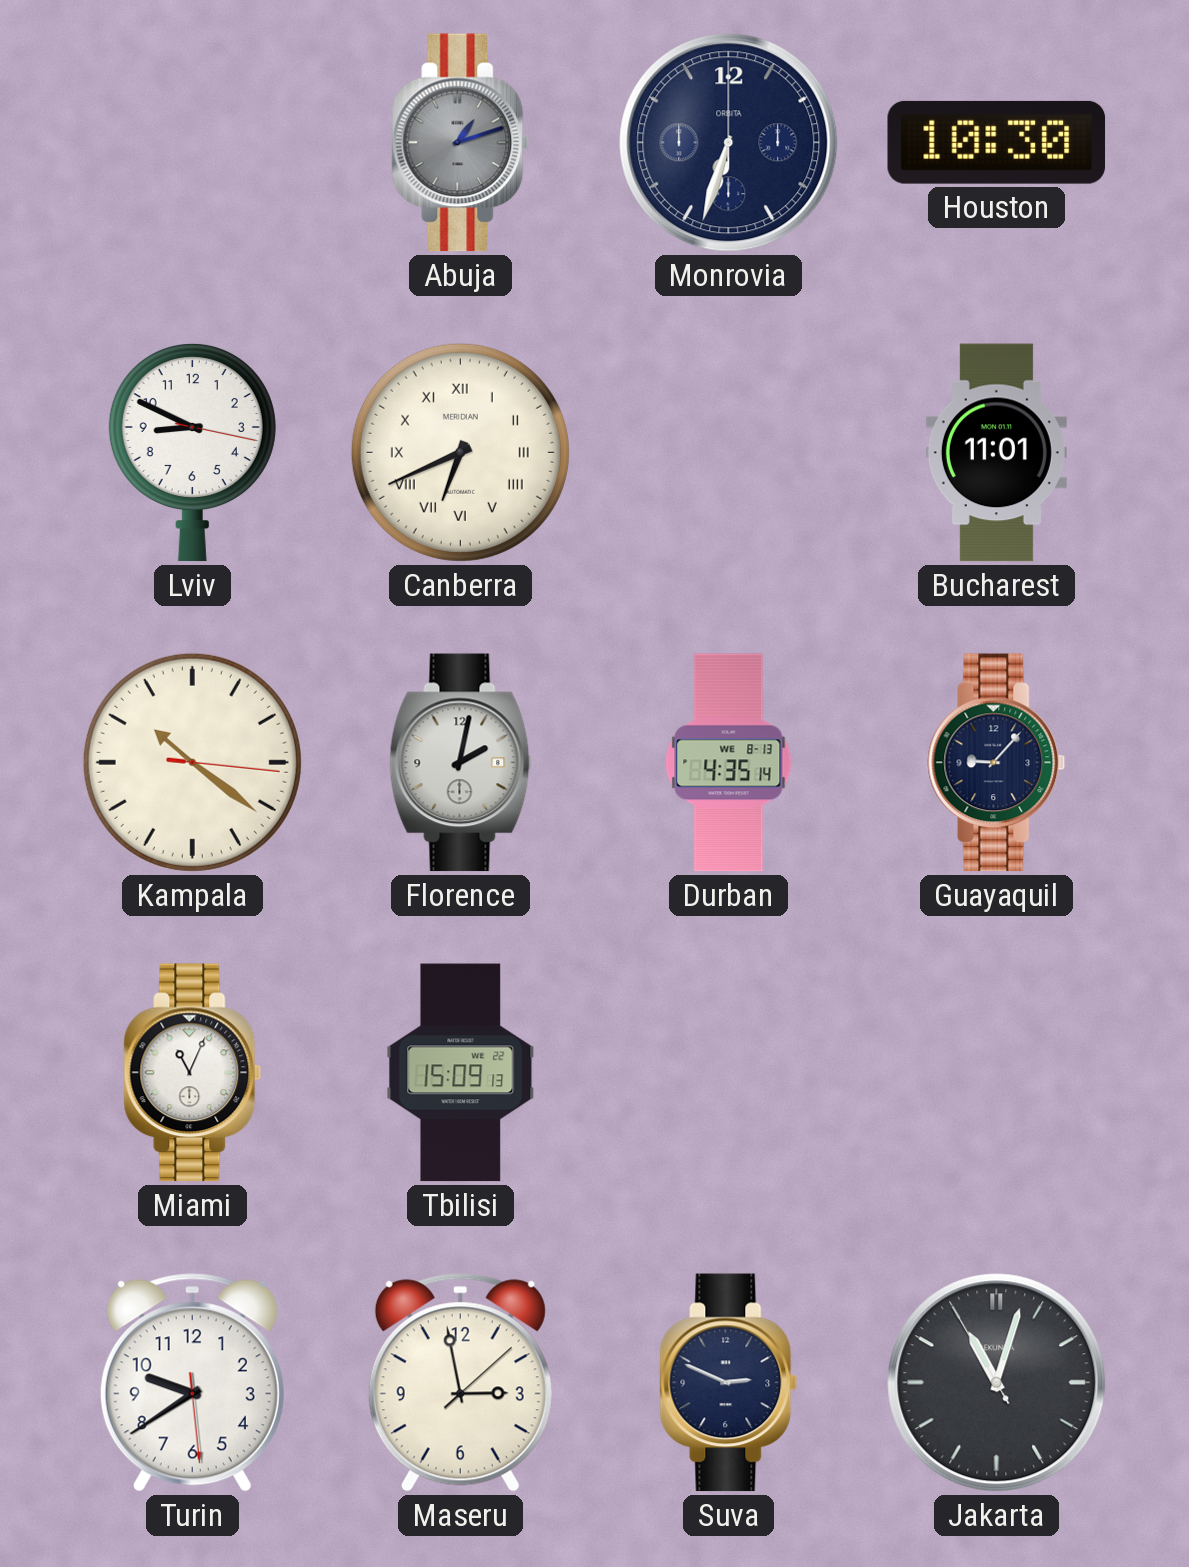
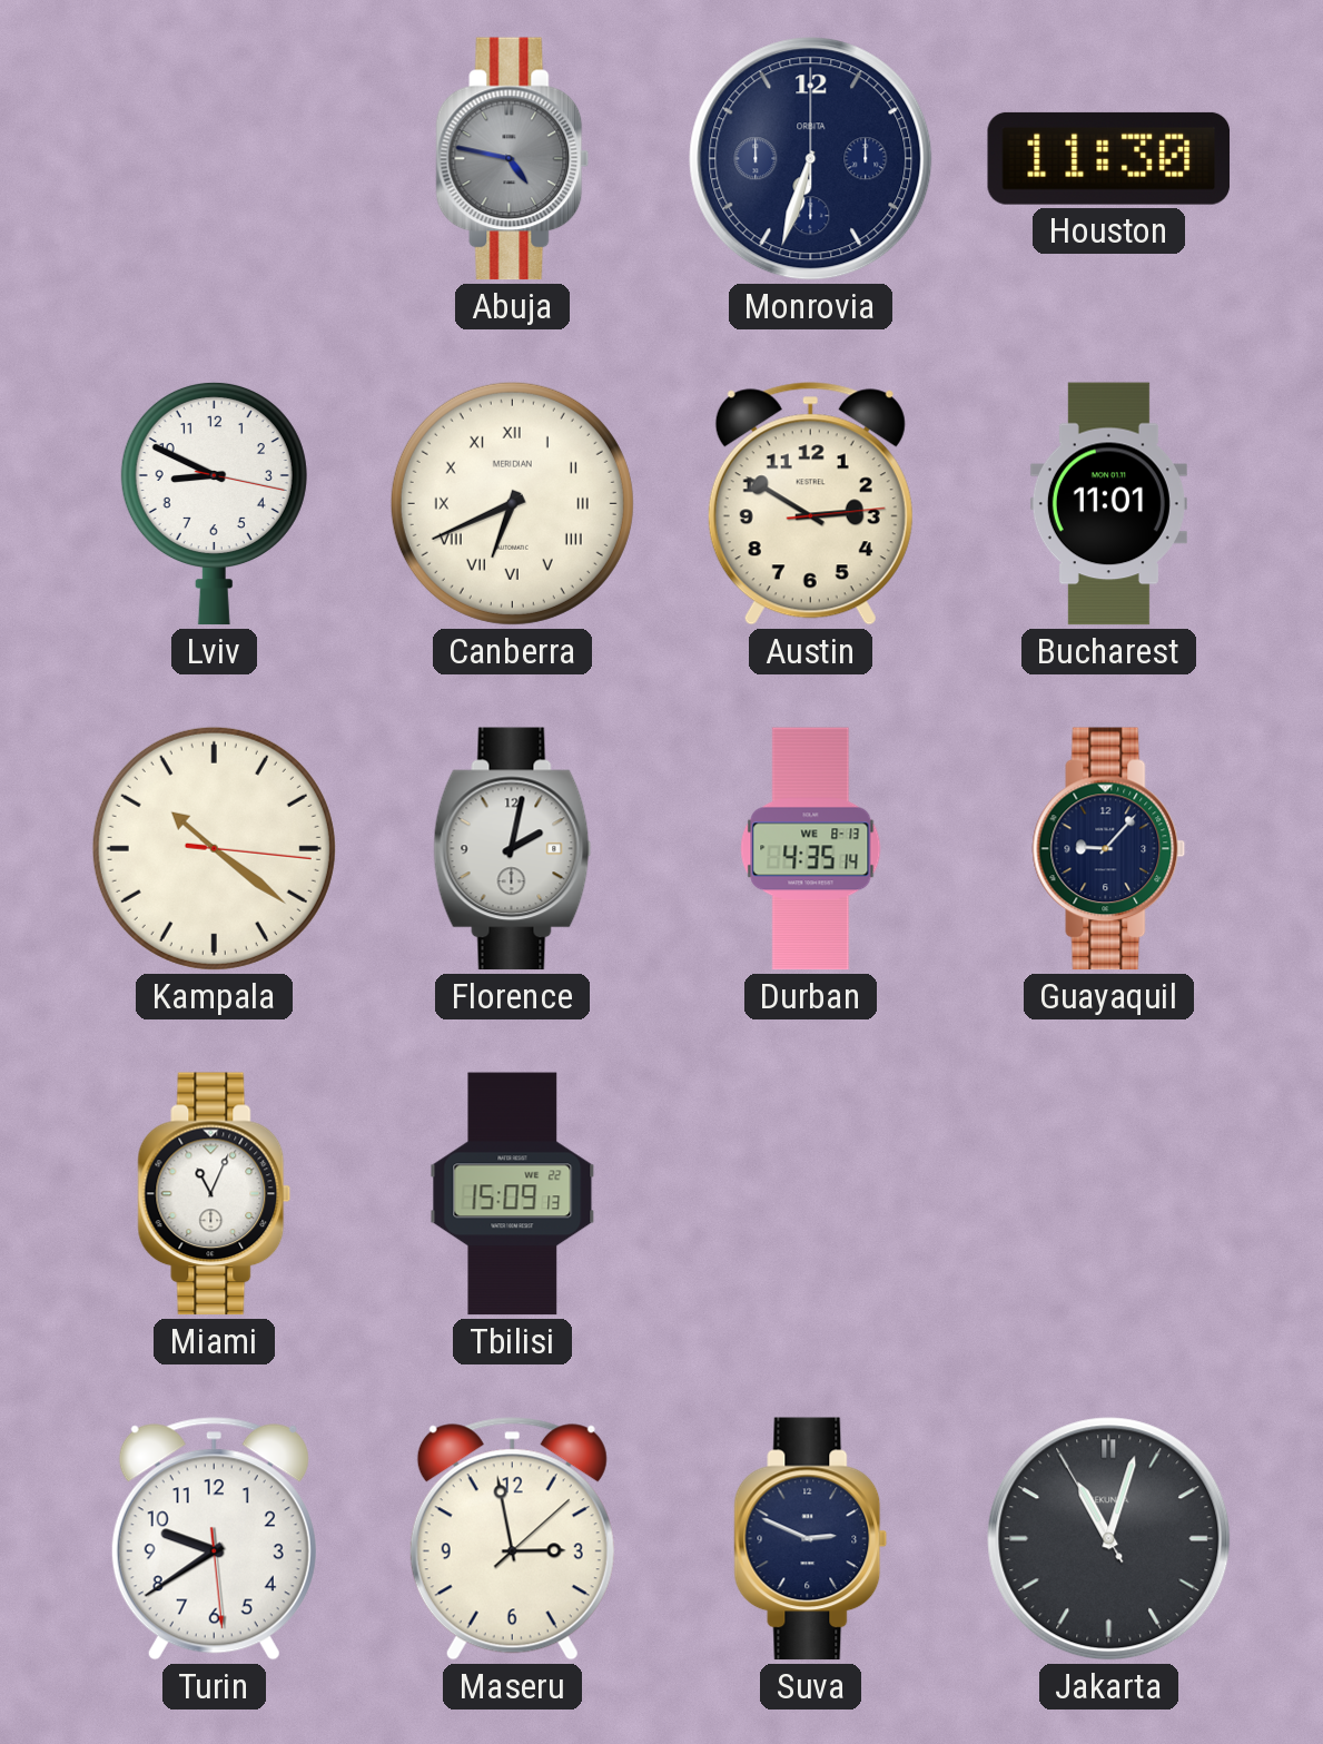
Abuja: 1:12 -> 4:47 (513, 159)
Houston: 10:30 -> 11:30 (1108, 158)
Austin: none -> 2:50 (810, 504)
